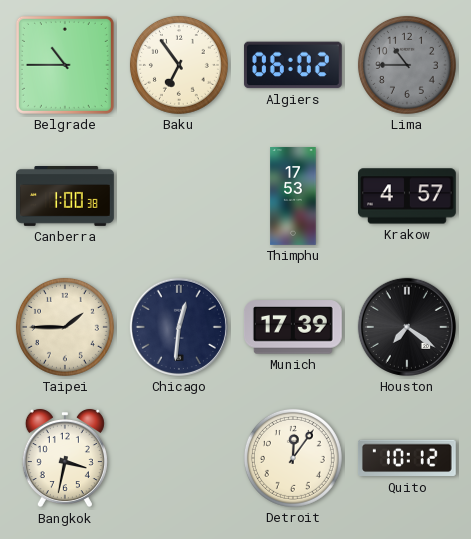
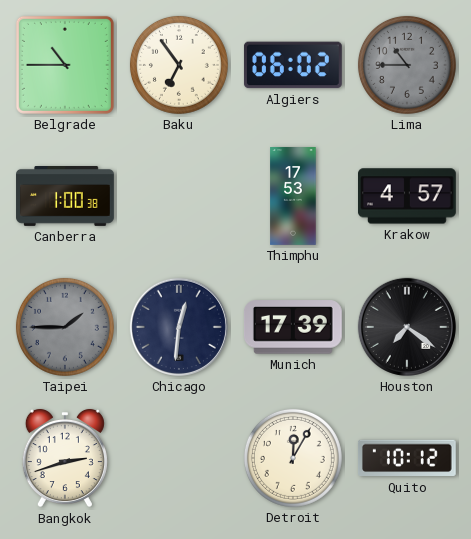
Taipei dial: cream -> grey (65, 327)
Bangkok: 3:32 -> 2:42 (65, 458)
Detroit: 12:06 -> 12:05 (293, 458)
